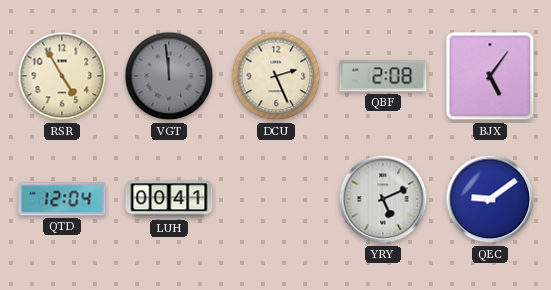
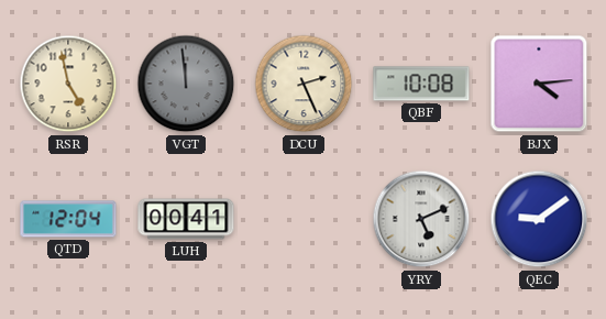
RSR: 4:55 -> 4:58 (68, 84)
QBF: 2:08 -> 10:08 (421, 84)
BJX: 5:06 -> 4:14 (539, 84)
